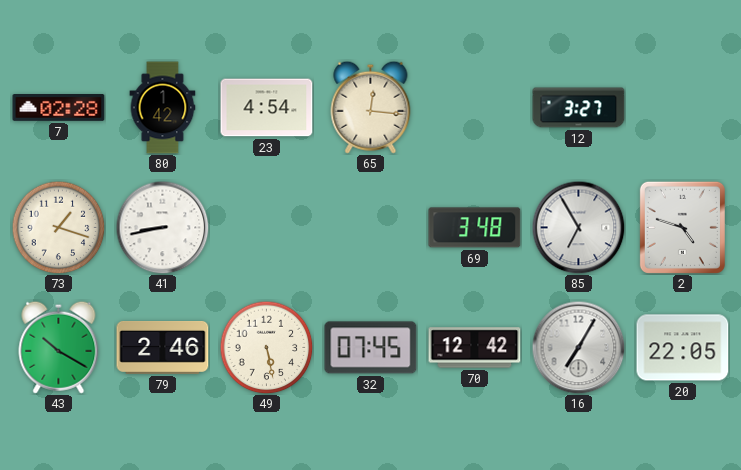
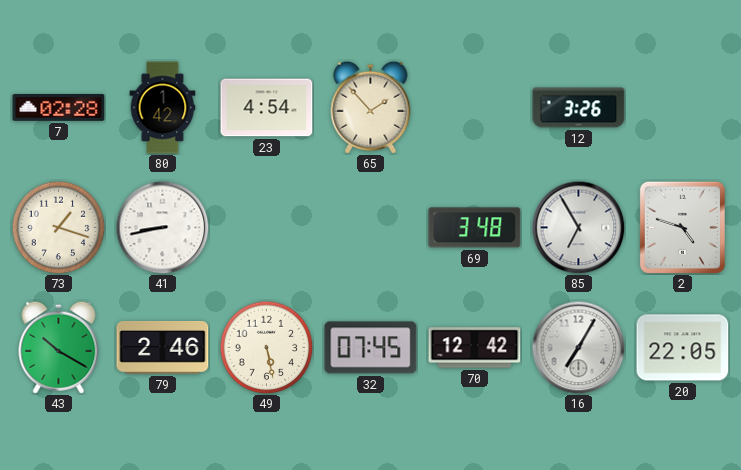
65: 12:16 -> 1:53 (371, 107)
12: 3:27 -> 3:26 (579, 108)
